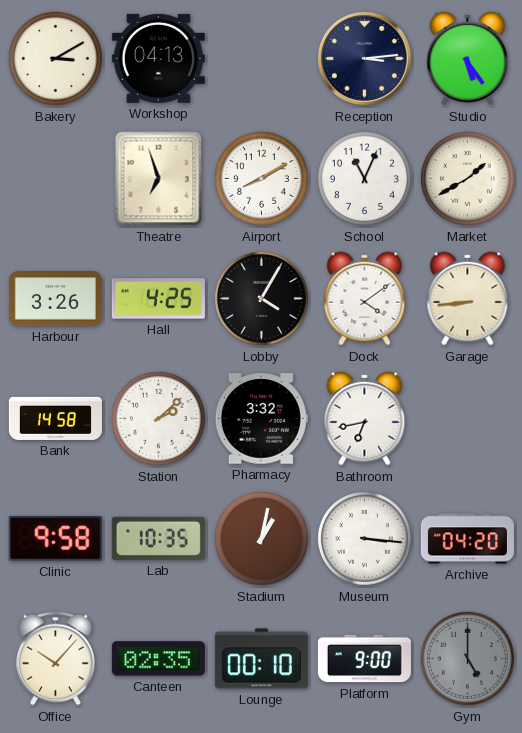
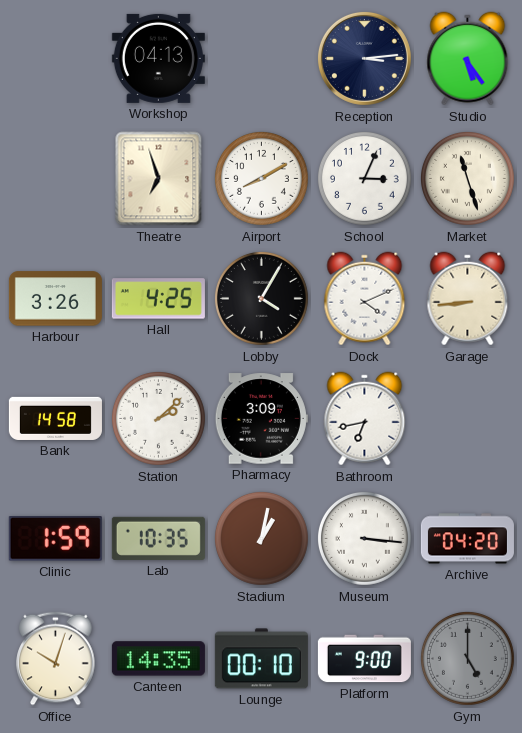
Bakery: 3:10 -> none (56, 59)
School: 11:04 -> 3:04 (365, 179)
Market: 1:40 -> 11:27 (468, 179)
Dock: 4:09 -> 4:11 (365, 299)
Pharmacy: 3:32 -> 3:09 (261, 419)
Clinic: 9:58 -> 1:59 (55, 539)
Office: 10:07 -> 10:03 (56, 659)
Canteen: 02:35 -> 14:35 (158, 659)
